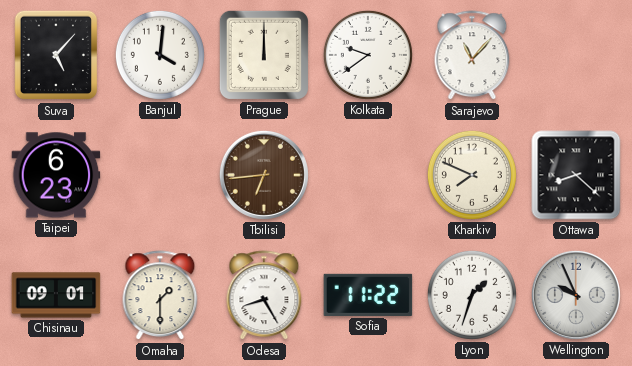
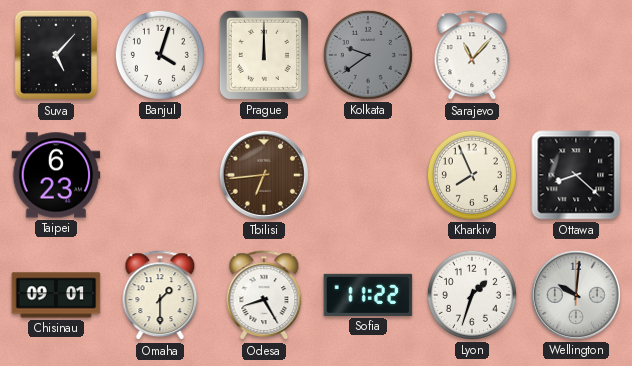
Banjul: 4:01 -> 4:03 (160, 55)
Kolkata dial: white -> grey (368, 55)
Kharkiv: 7:49 -> 7:56 (472, 175)
Wellington: 9:56 -> 10:01 (576, 295)
